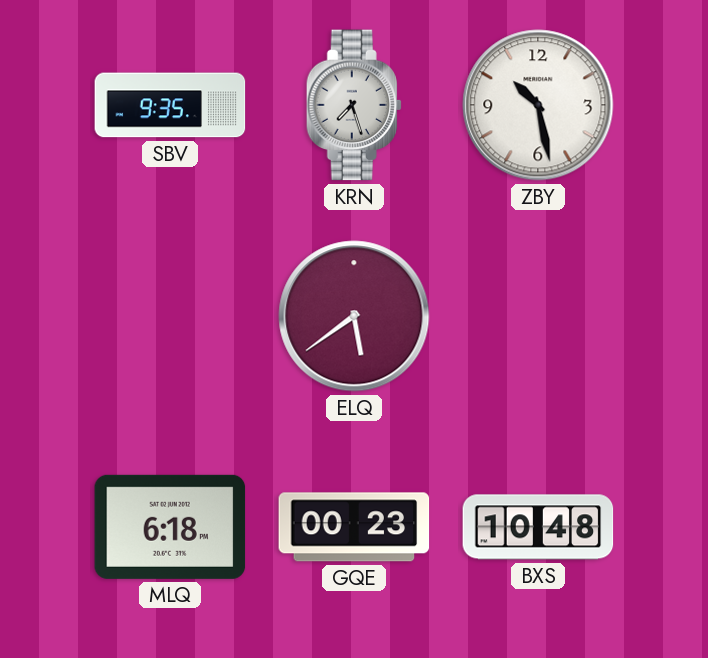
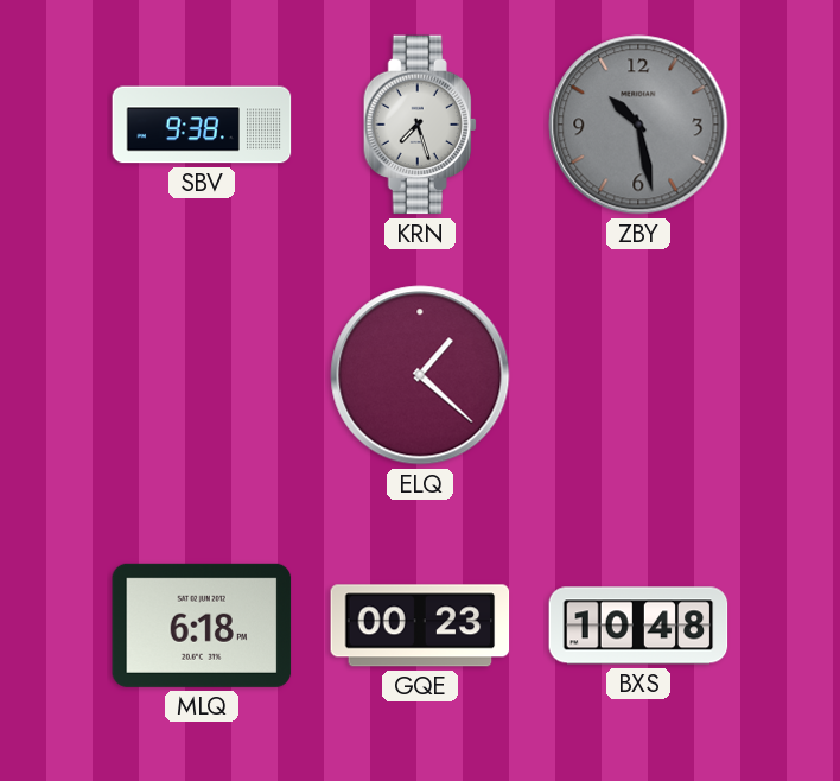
SBV: 9:35 -> 9:38 (202, 125)
ZBY dial: white -> grey (638, 125)
ELQ: 5:39 -> 1:22 (420, 375)
